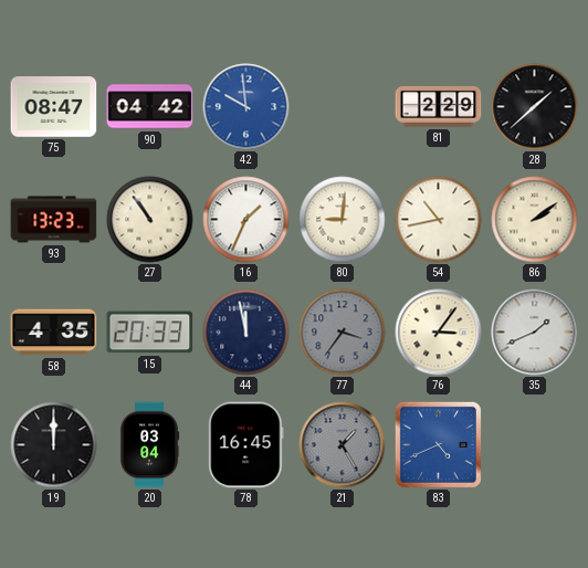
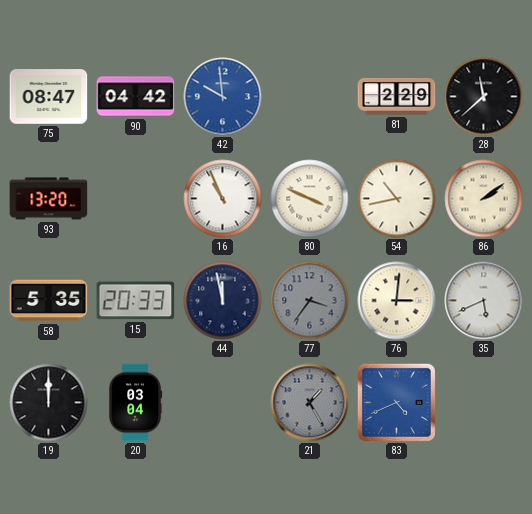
28: 1:38 -> 11:38 (484, 97)
93: 13:23 -> 13:20 (49, 199)
27: 10:54 -> none (150, 220)
16: 1:34 -> 10:56 (223, 199)
80: 9:01 -> 3:49 (310, 199)
58: 4:35 -> 5:35 (49, 301)
76: 3:06 -> 3:01 (397, 301)
35: 1:41 -> 5:41 (484, 301)
78: 16:45 -> none (246, 445)
